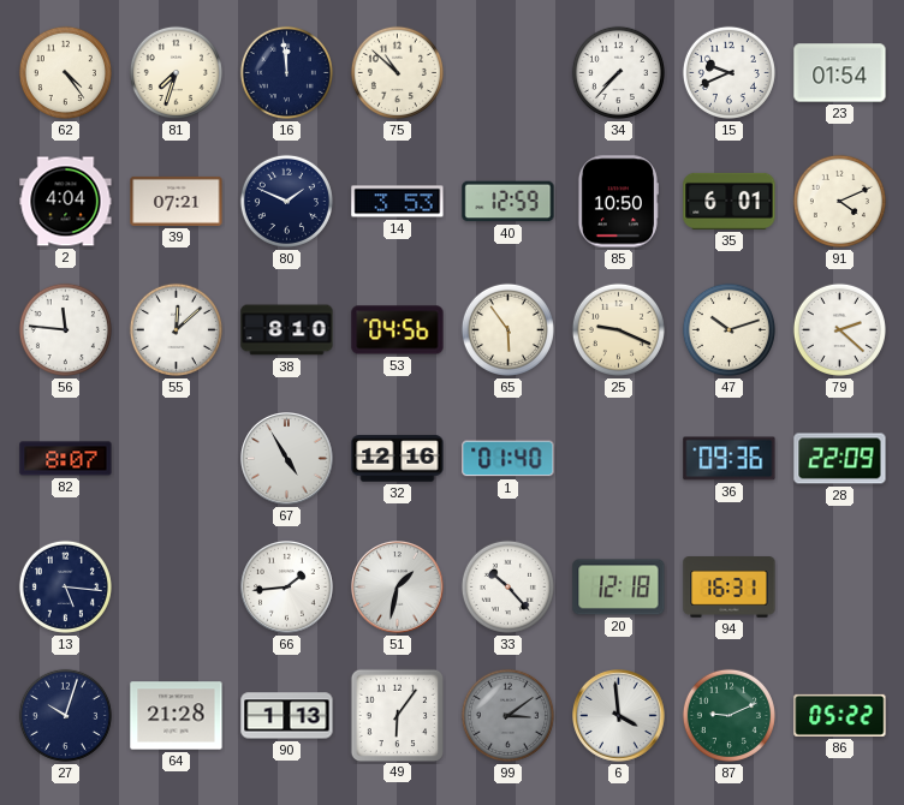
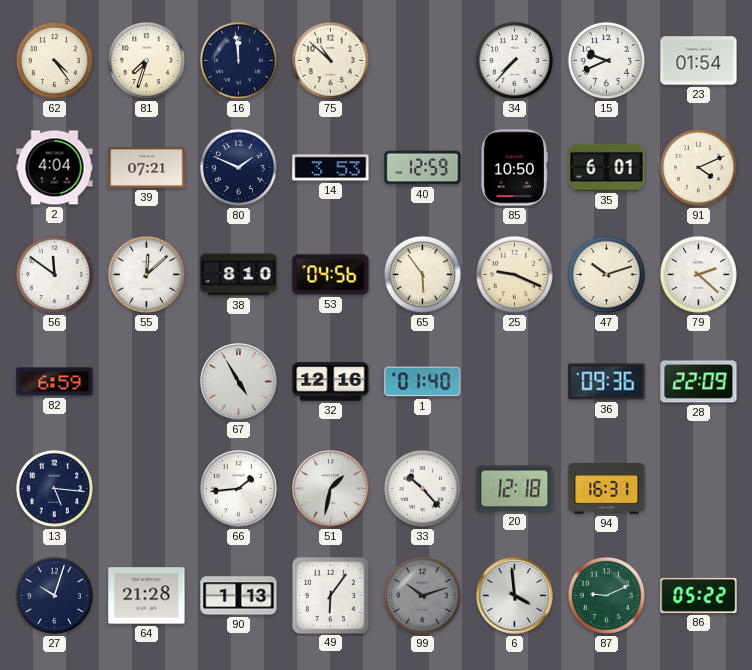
56: 11:46 -> 11:51 (54, 274)
82: 8:07 -> 6:59 (55, 382)
99: 3:09 -> 10:12 (422, 595)
